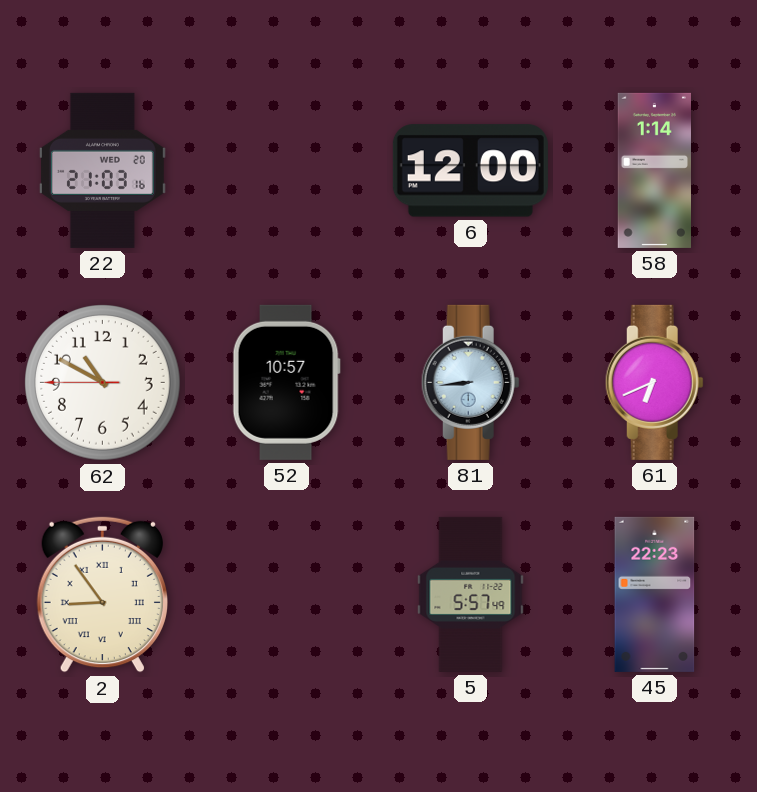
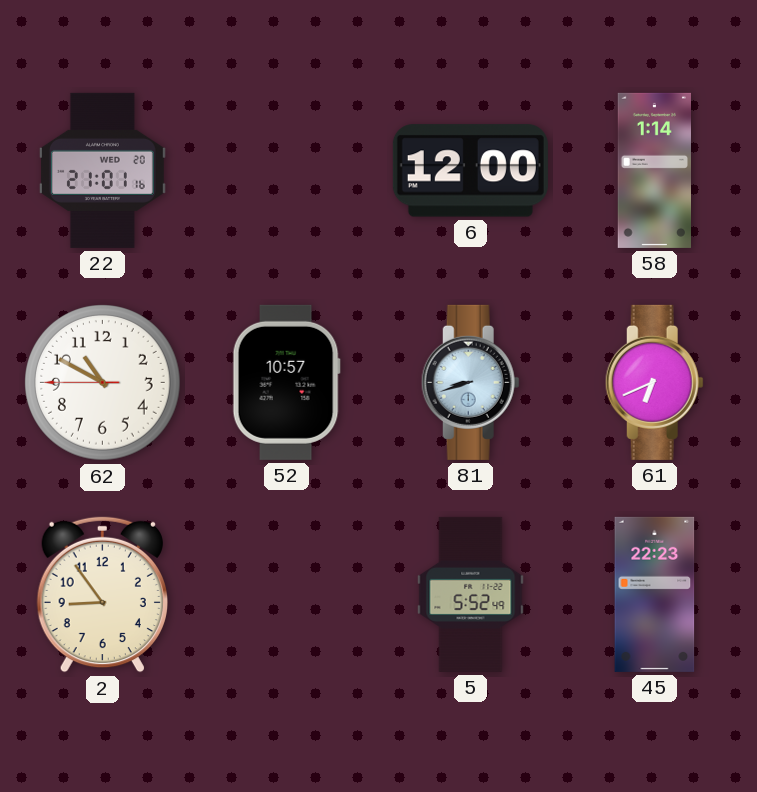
22: 21:03 -> 21:01 (102, 170)
81: 8:44 -> 8:42 (470, 382)
2 numerals: Roman -> Arabic (102, 595)
5: 5:57 -> 5:52 (471, 594)
